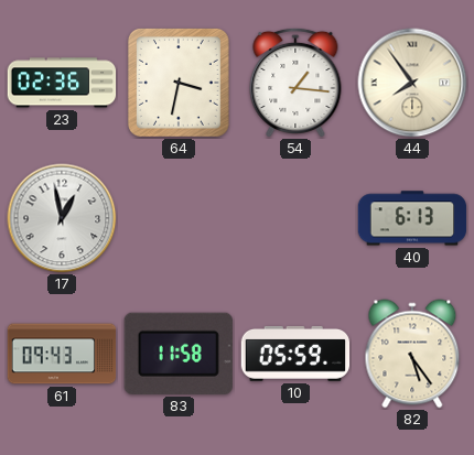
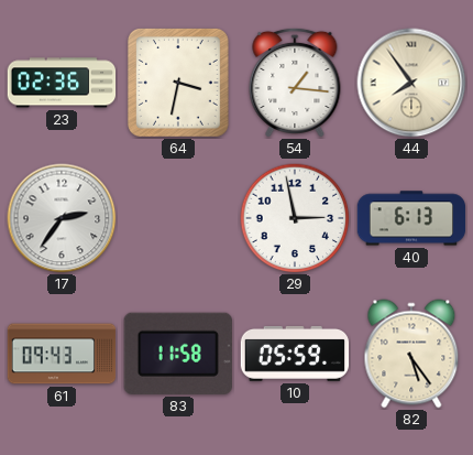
17: 12:58 -> 2:36 (62, 218)
29: none -> 2:58 (295, 218)
